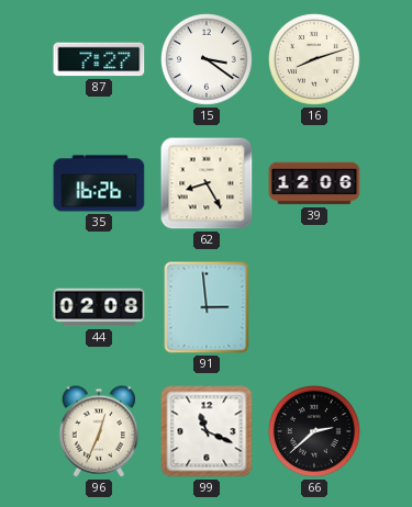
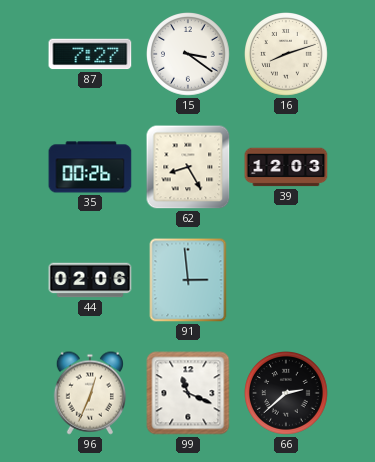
35: 16:26 -> 00:26 (90, 167)
39: 12:06 -> 12:03 (286, 167)
44: 02:08 -> 02:06 (90, 280)
